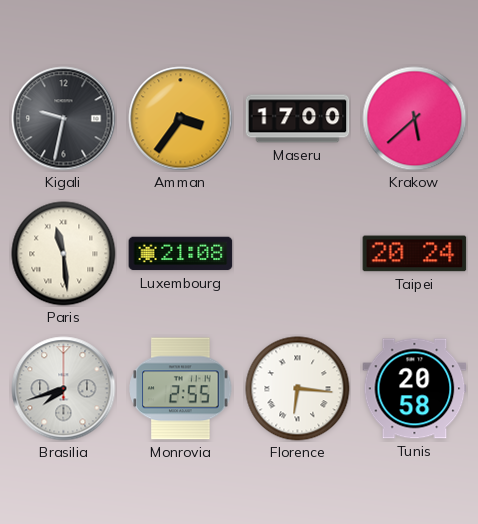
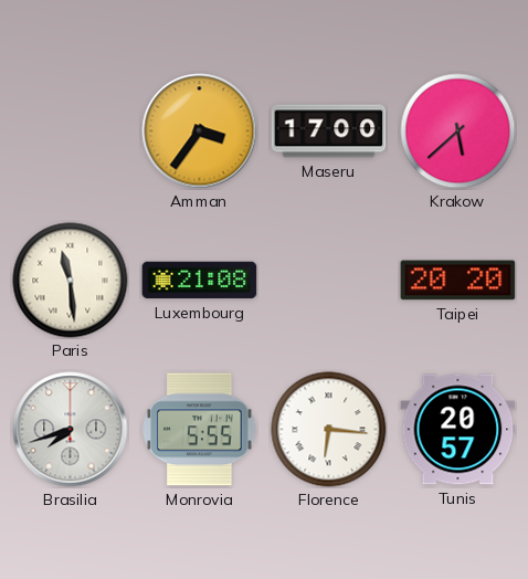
Kigali: 9:32 -> none (64, 119)
Taipei: 20:24 -> 20:20 (458, 281)
Monrovia: 2:55 -> 5:55 (200, 430)
Tunis: 20:58 -> 20:57 (458, 430)
